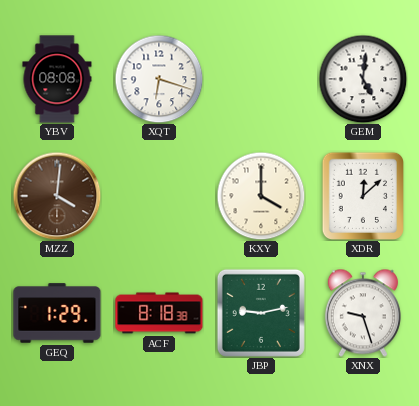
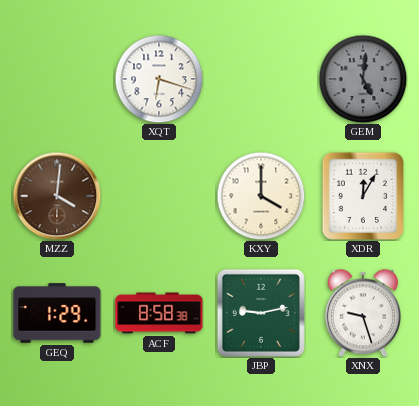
YBV: 08:08 -> none (57, 79)
GEM dial: white -> grey (363, 79)
XDR: 12:08 -> 12:05 (362, 195)
ACF: 8:18 -> 8:58 (159, 313)
